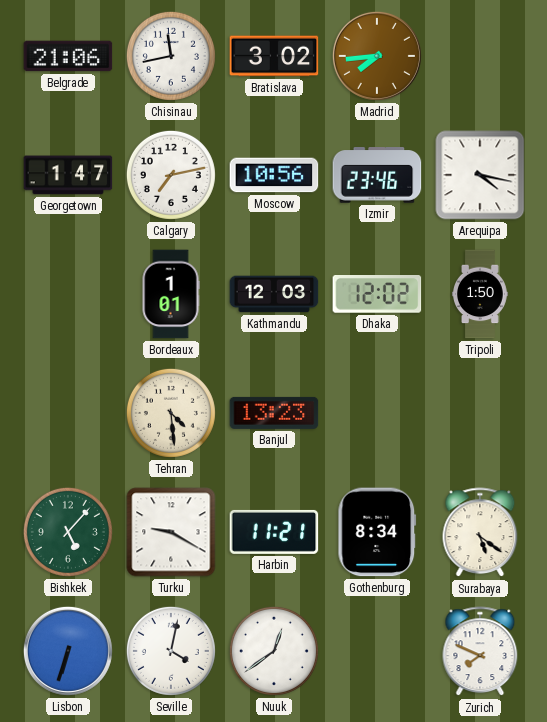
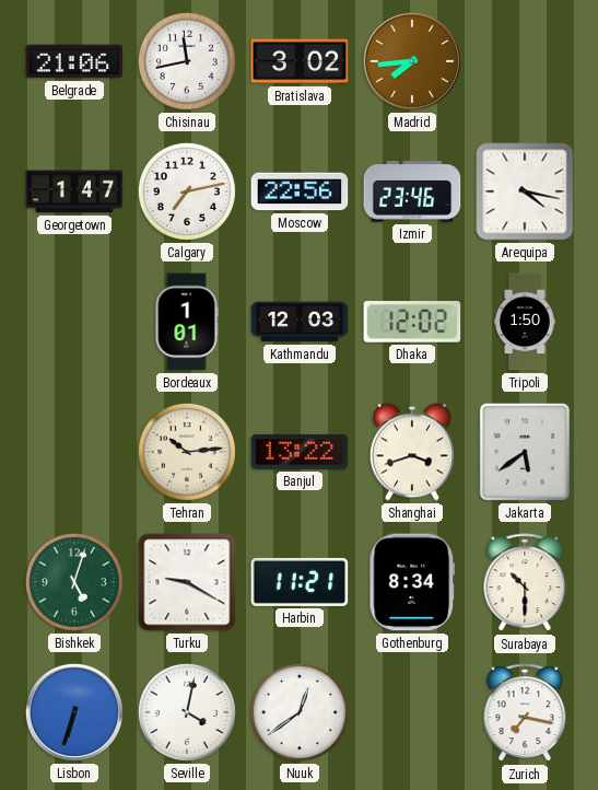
Moscow: 10:56 -> 22:56 (300, 191)
Tehran: 4:29 -> 10:14 (187, 452)
Banjul: 13:23 -> 13:22 (300, 452)
Shanghai: none -> 3:42 (412, 452)
Jakarta: none -> 5:39 (525, 452)
Bishkek: 5:07 -> 5:03 (74, 582)
Surabaya: 5:21 -> 10:30 (525, 583)
Zurich: 7:49 -> 7:17 (525, 713)
